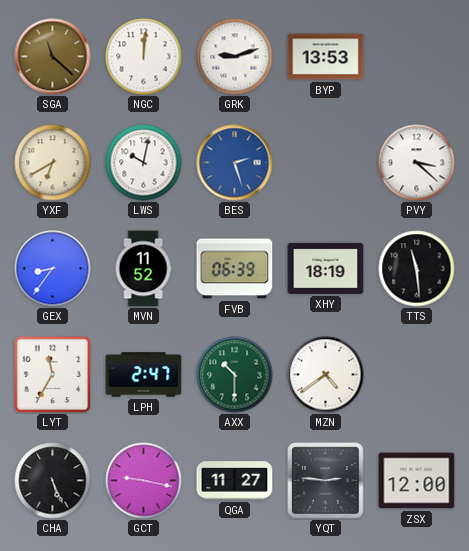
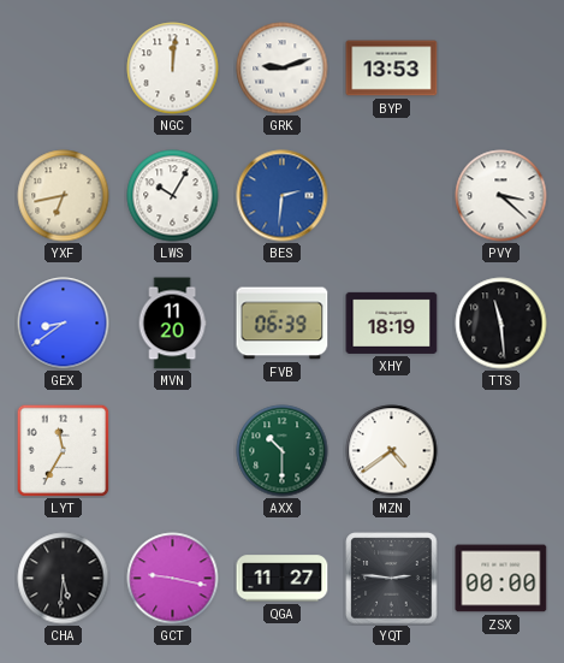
SGA: 11:22 -> none (53, 57)
YXF: 6:40 -> 6:43 (64, 196)
LWS: 10:02 -> 10:05 (173, 196)
BES: 2:27 -> 2:31 (283, 196)
GEX: 8:36 -> 8:39 (64, 324)
MVN: 11:52 -> 11:20 (172, 324)
LPH: 2:47 -> none (144, 375)
CHA: 5:26 -> 5:31 (64, 579)
ZSX: 12:00 -> 00:00 (501, 579)
